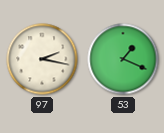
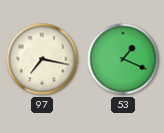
97: 2:17 -> 7:17 (42, 59)
